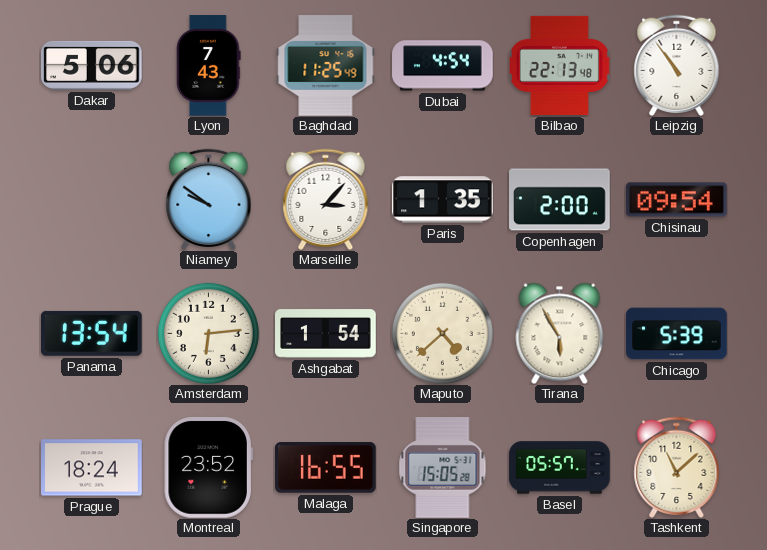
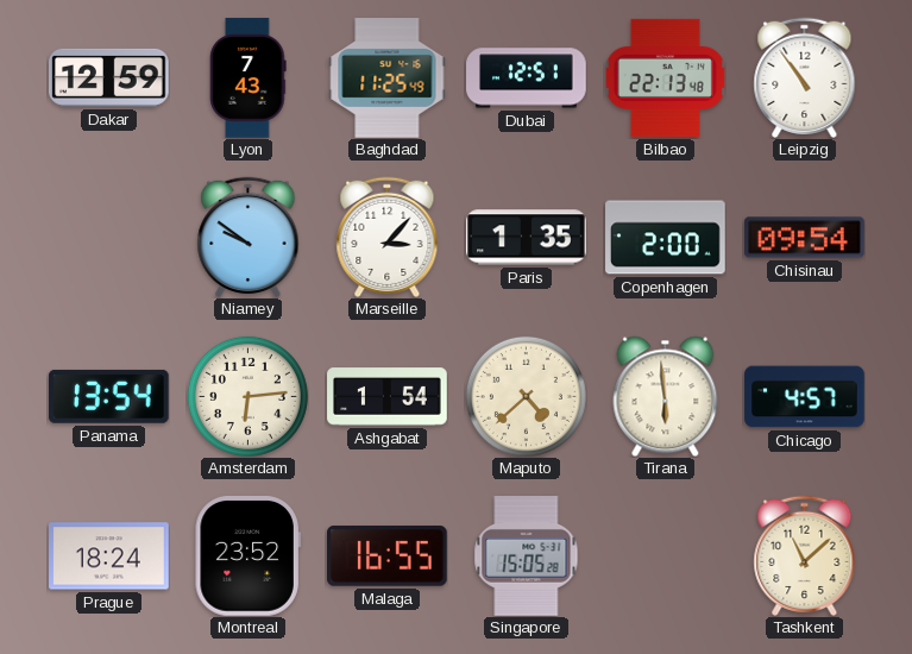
Dakar: 5:06 -> 12:59 (109, 77)
Dubai: 4:54 -> 12:51 (527, 78)
Tirana: 5:55 -> 5:59 (666, 396)
Chicago: 5:39 -> 4:57 (805, 397)
Basel: 05:57 -> none (560, 468)
